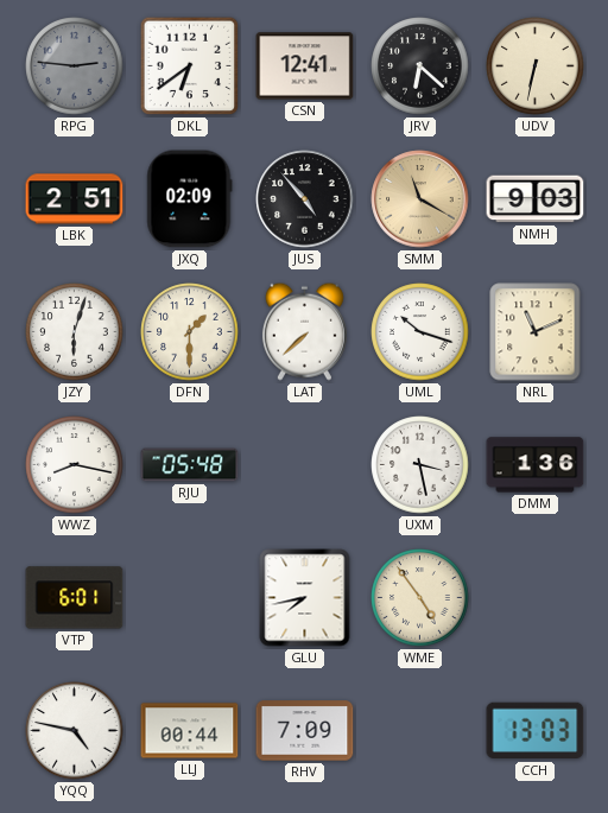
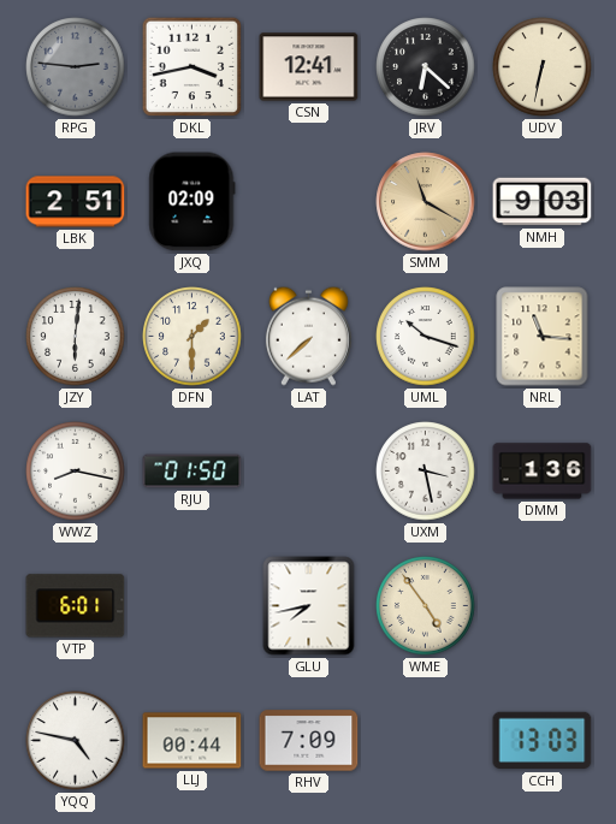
DKL: 6:39 -> 3:43 (192, 67)
JUS: 4:53 -> none (305, 199)
JZY: 6:03 -> 6:01 (76, 337)
NRL: 11:11 -> 11:16 (543, 337)
RJU: 05:48 -> 01:50 (192, 472)
